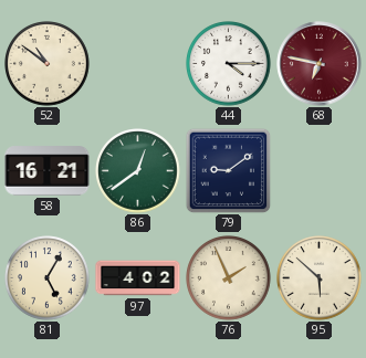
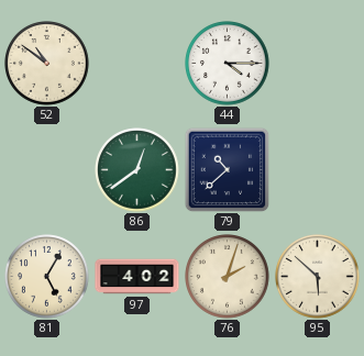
68: 6:47 -> none (320, 64)
58: 16:21 -> none (48, 171)
79: 9:09 -> 10:38 (227, 169)
76: 1:56 -> 2:03 (228, 277)
